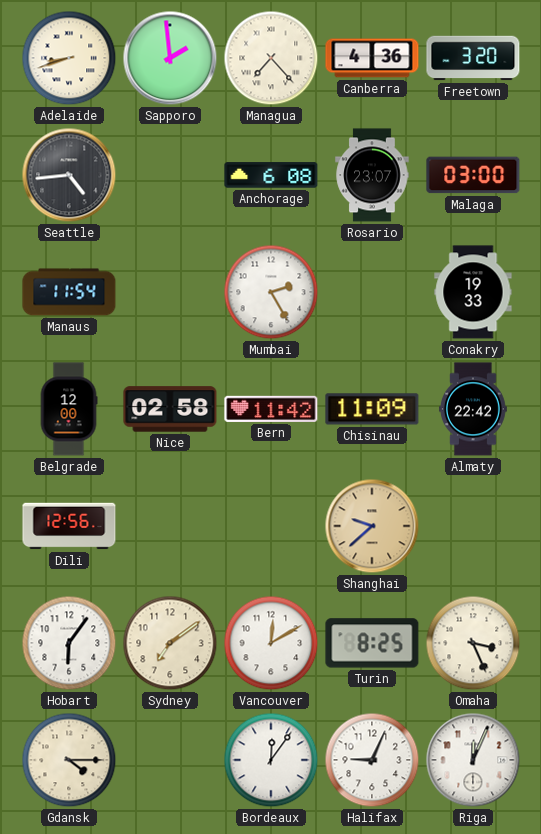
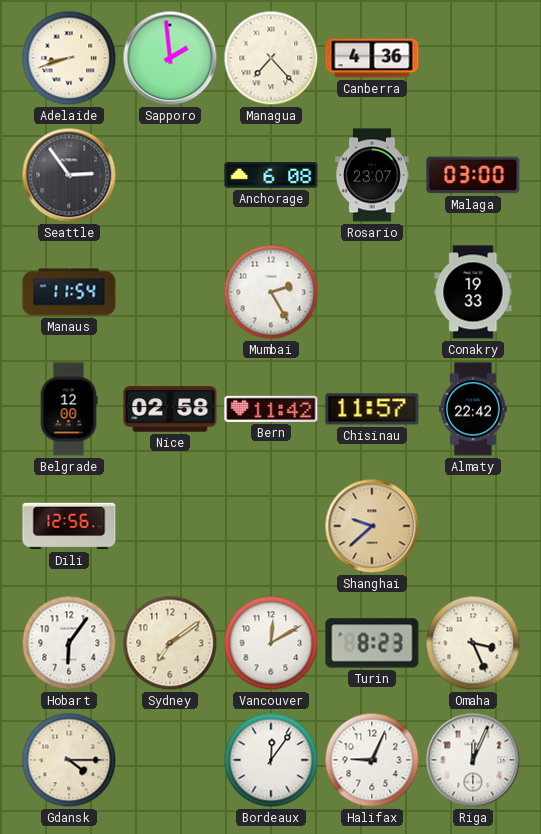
Freetown: 3:20 -> none (473, 58)
Seattle: 4:44 -> 2:54 (69, 175)
Chisinau: 11:09 -> 11:57 (372, 409)
Turin: 8:25 -> 8:23 (372, 643)
